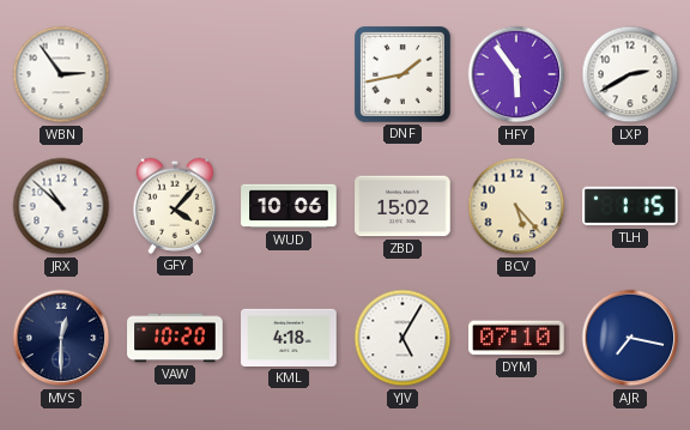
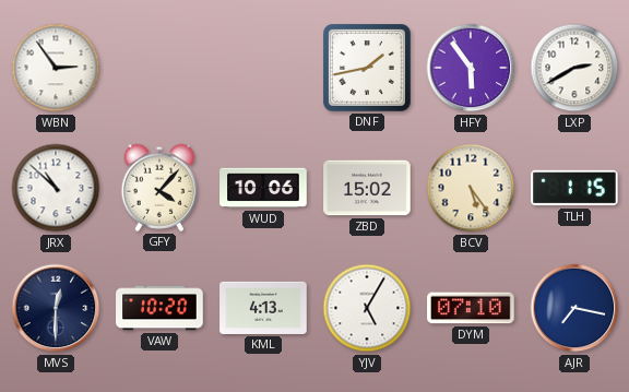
BCV: 5:23 -> 5:24 (471, 188)
KML: 4:18 -> 4:13 (263, 308)
